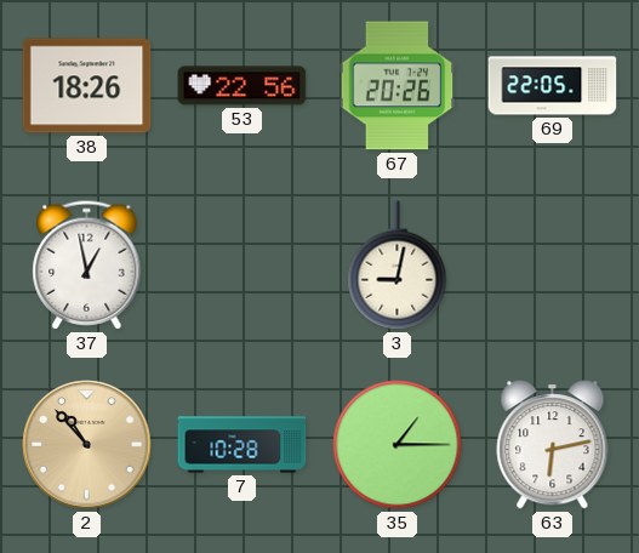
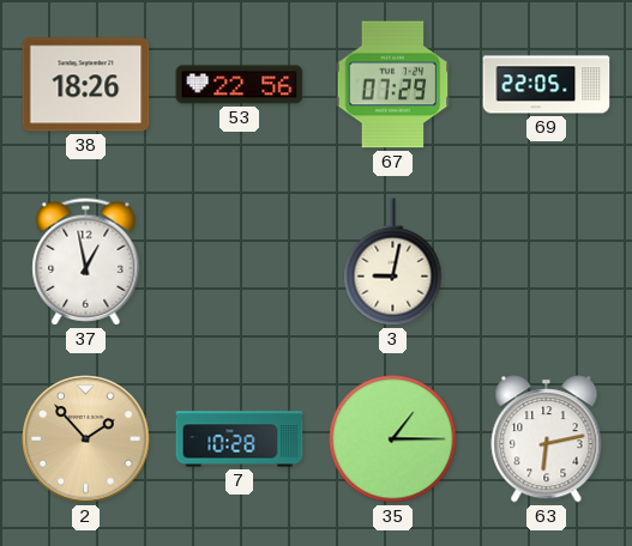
67: 20:26 -> 07:29 (393, 85)
2: 10:53 -> 1:53 (86, 439)
